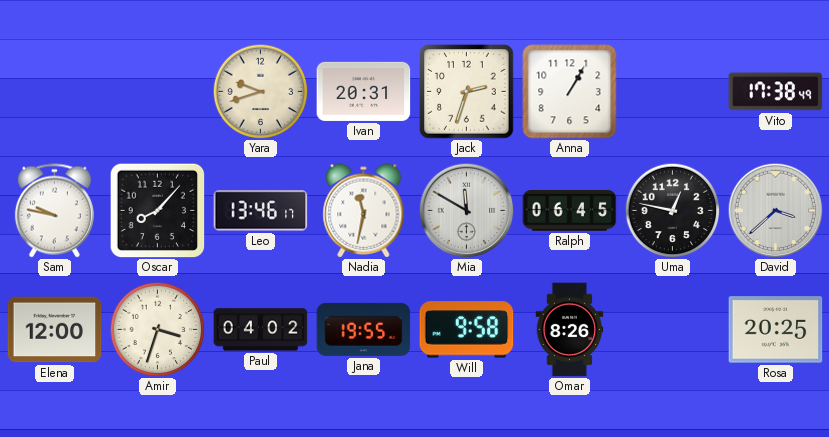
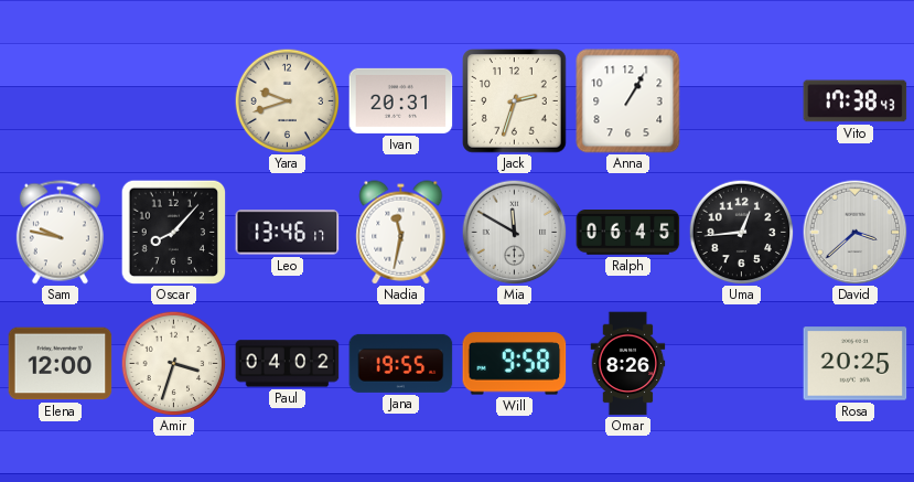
Vito: 17:38:49 -> 17:38:43 (856, 101)
Uma: 12:47 -> 12:44 (741, 232)
